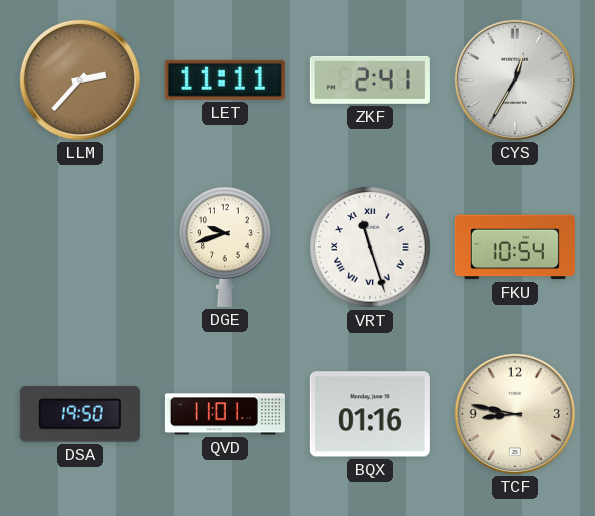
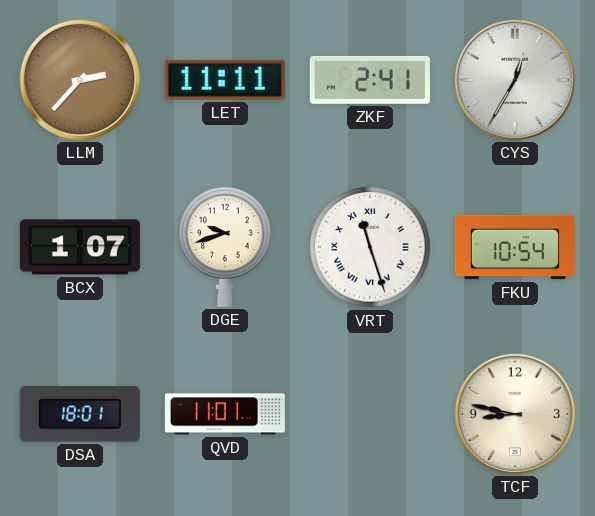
BCX: none -> 1:07 (80, 247)
DSA: 19:50 -> 18:01 (80, 414)
BQX: 01:16 -> none (370, 414)
